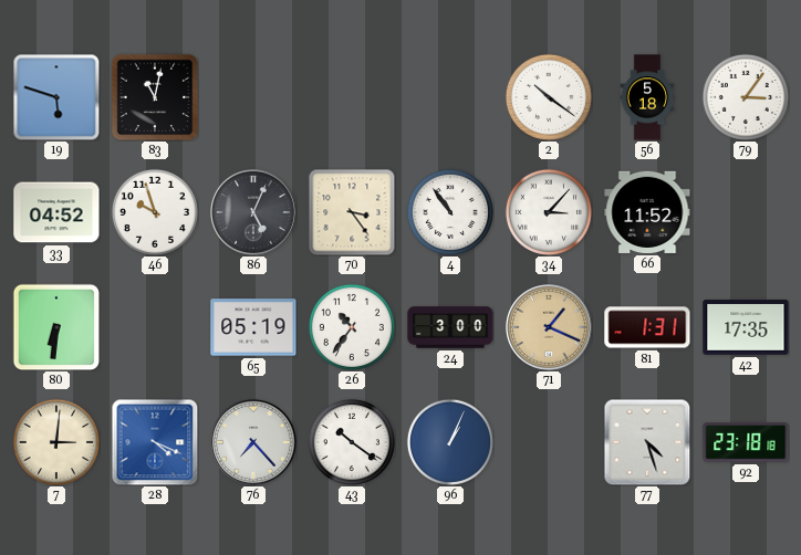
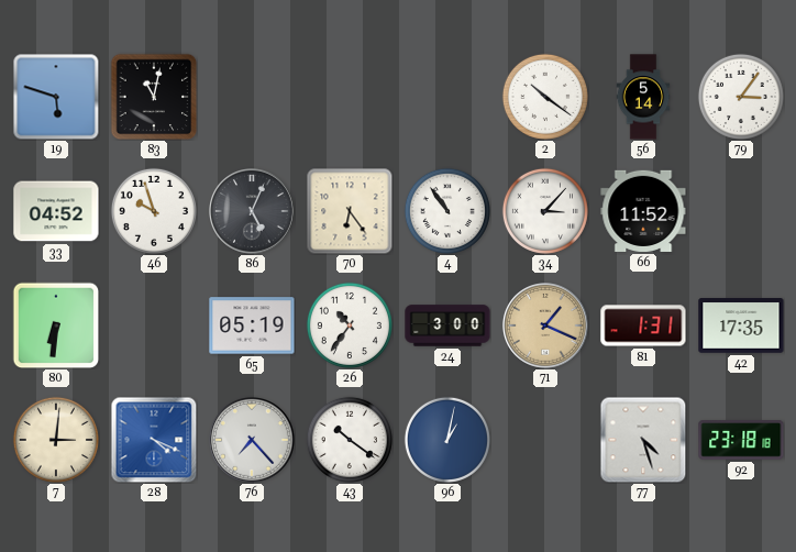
56: 5:18 -> 5:14 (643, 97)
70: 3:24 -> 6:24 (350, 211)
96: 1:04 -> 1:02 (447, 440)
